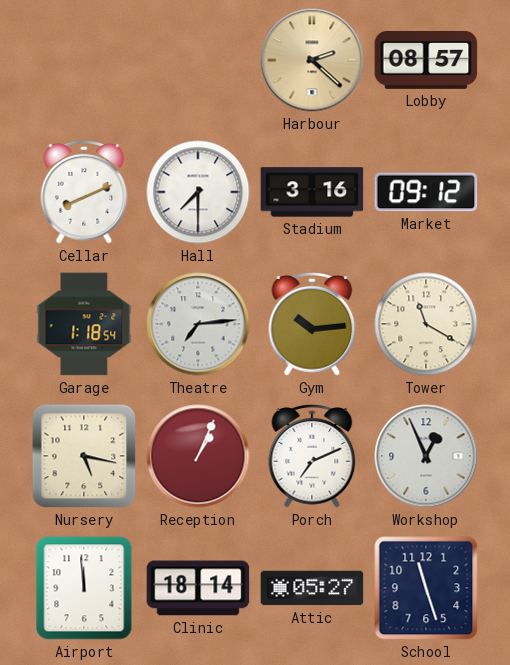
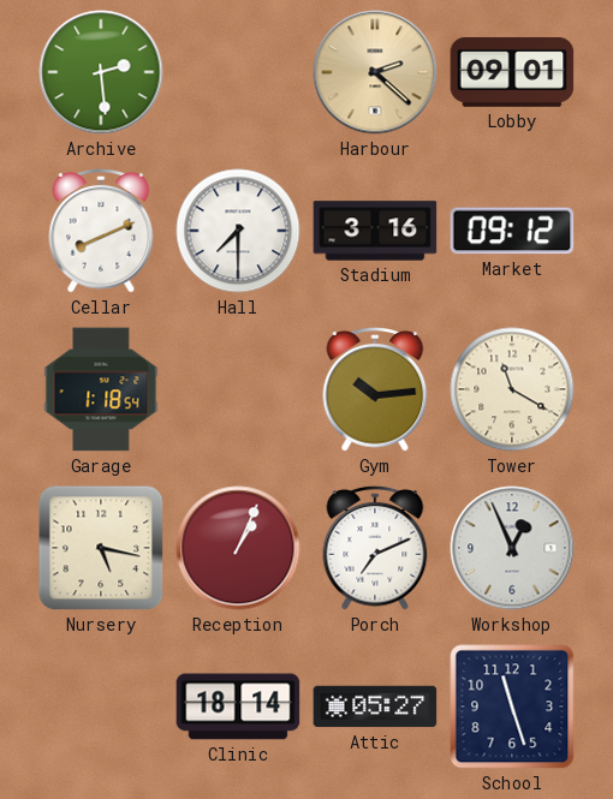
Archive: none -> 2:29 (101, 72)
Lobby: 08:57 -> 09:01 (512, 72)
Theatre: 7:14 -> none (198, 324)
Airport: 11:59 -> none (84, 588)
